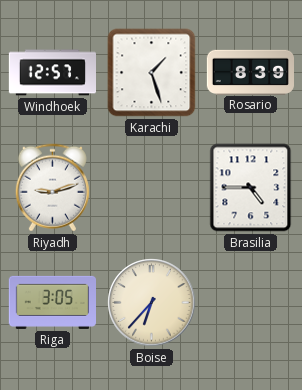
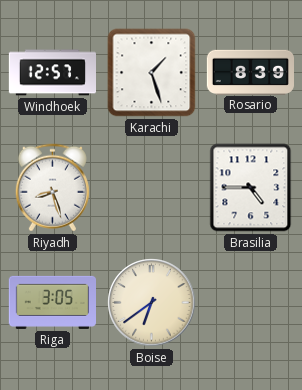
Riyadh: 9:12 -> 8:27 (52, 188)
Boise: 6:37 -> 6:39 (152, 303)
